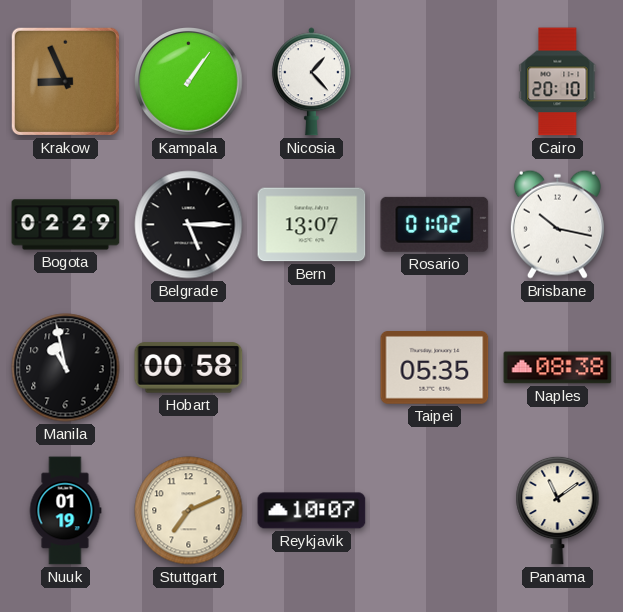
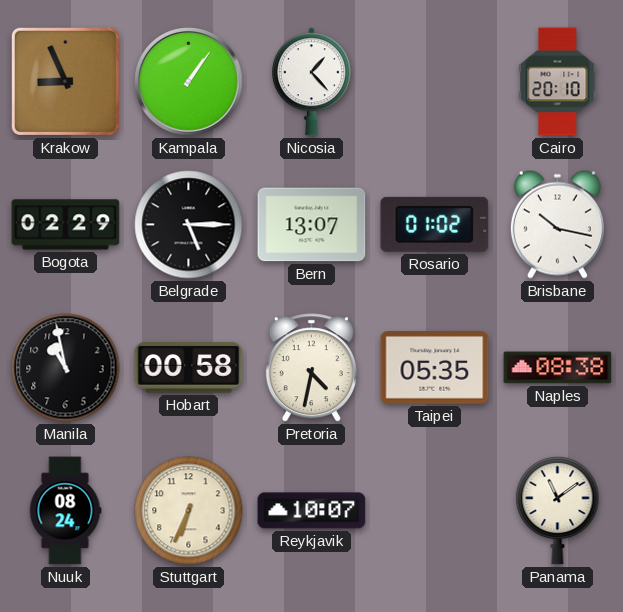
Pretoria: none -> 4:32 (311, 368)
Nuuk: 01:19 -> 08:24 (65, 511)
Stuttgart: 7:11 -> 6:34 (189, 511)
